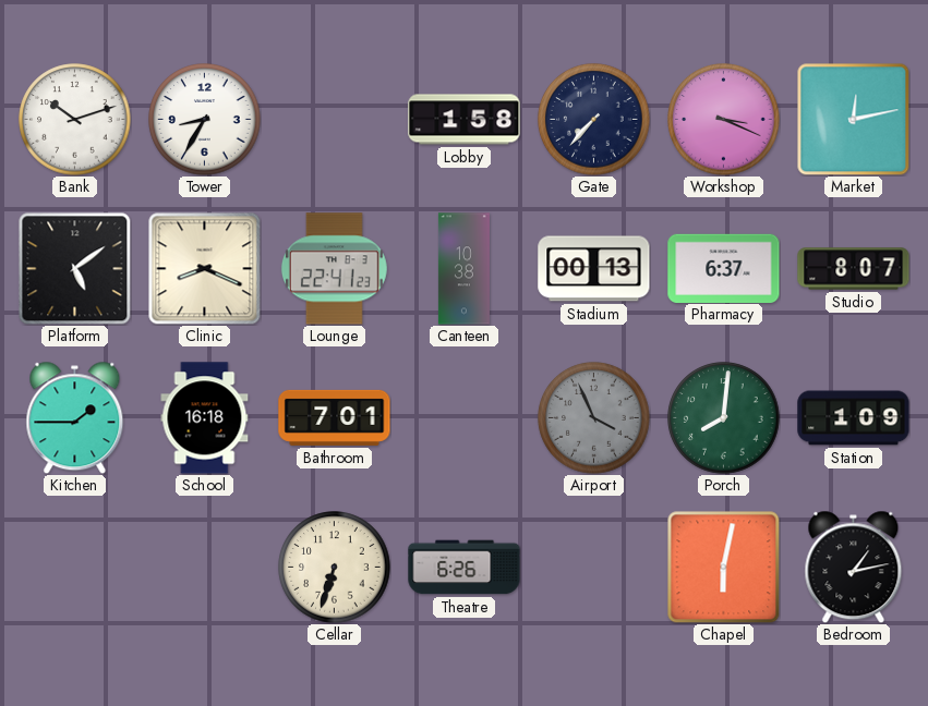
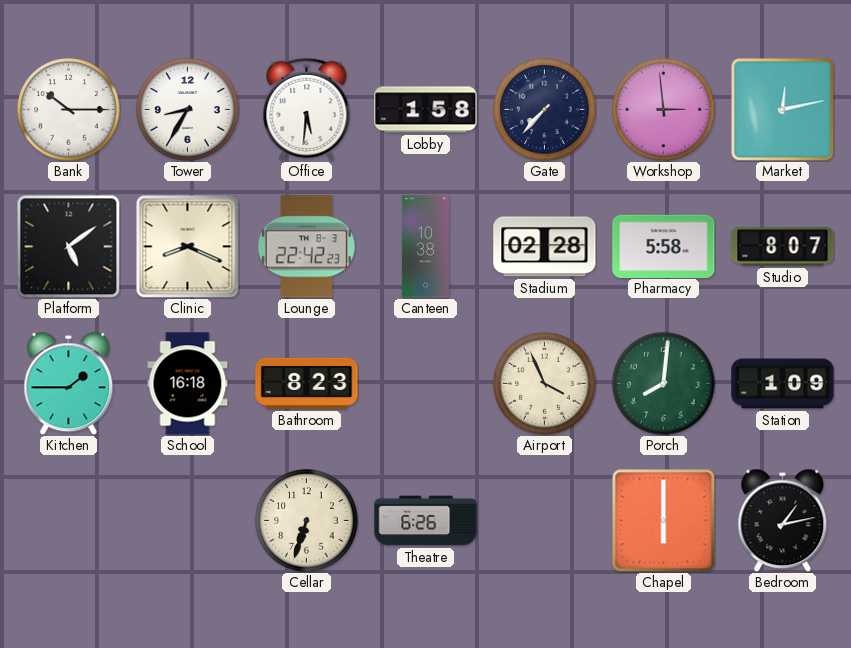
Bank: 10:12 -> 10:15 (69, 110)
Office: none -> 5:31 (307, 109)
Workshop: 3:19 -> 2:59 (664, 110)
Lounge: 22:41 -> 22:42 (306, 247)
Stadium: 00:13 -> 02:28 (545, 247)
Pharmacy: 6:37 -> 5:58 (664, 246)
Bathroom: 7:01 -> 8:23 (307, 383)
Airport dial: grey -> cream (545, 384)
Chapel: 6:02 -> 6:00 (663, 520)
